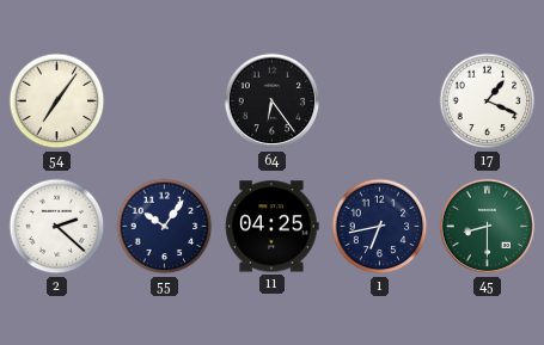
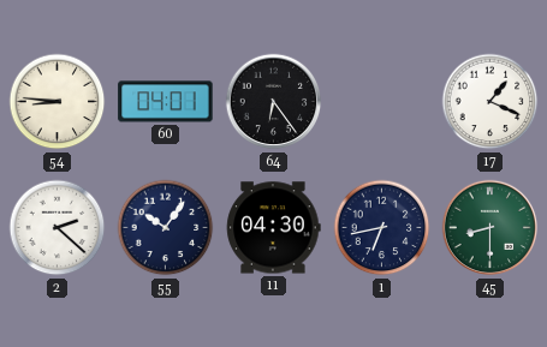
54: 7:06 -> 8:46 (58, 102)
60: none -> 04:01 (166, 102)
11: 04:25 -> 04:30 (274, 228)
